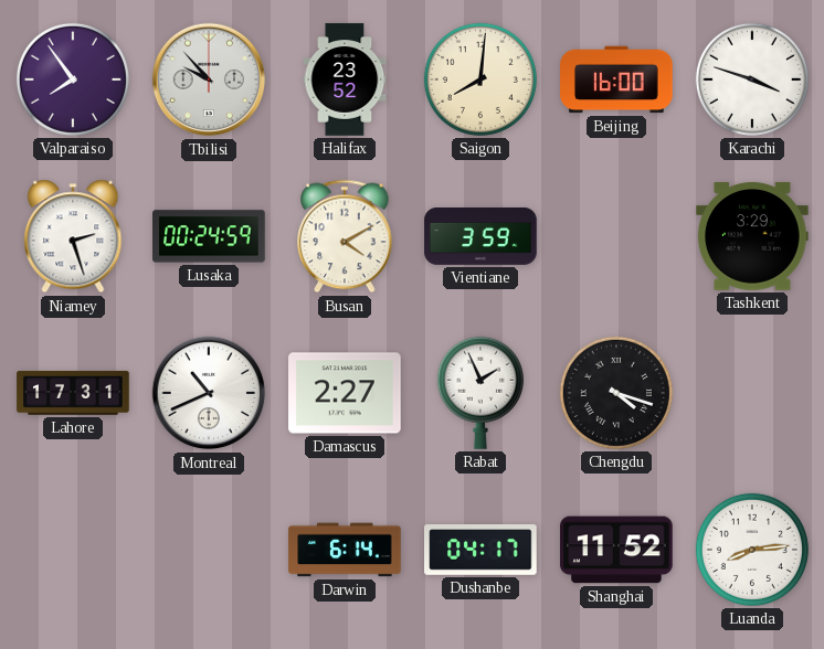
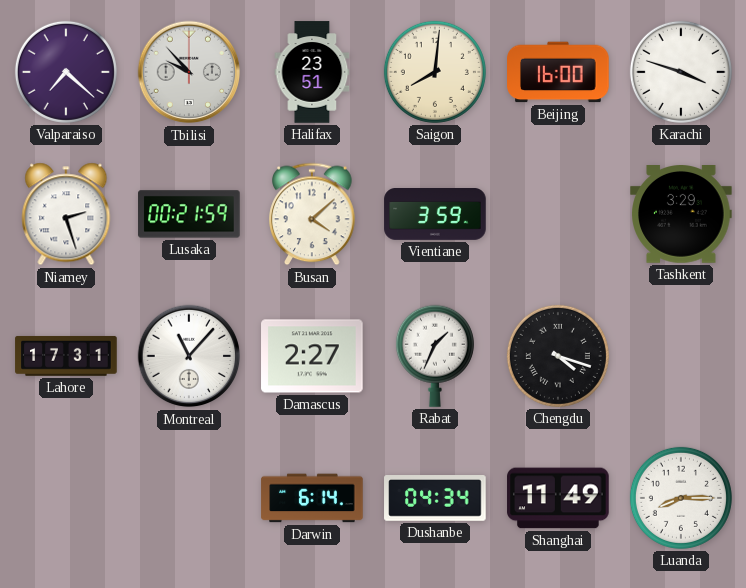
Valparaiso: 7:54 -> 7:22 (66, 72)
Halifax: 23:52 -> 23:51 (312, 72)
Lusaka: 00:24 -> 00:21 (189, 214)
Busan: 4:10 -> 4:08 (312, 214)
Montreal: 10:41 -> 11:07 (189, 356)
Rabat: 1:56 -> 1:34 (435, 356)
Dushanbe: 04:17 -> 04:34 (435, 499)
Shanghai: 11:52 -> 11:49 (558, 498)
Luanda: 8:14 -> 8:15 (681, 498)
